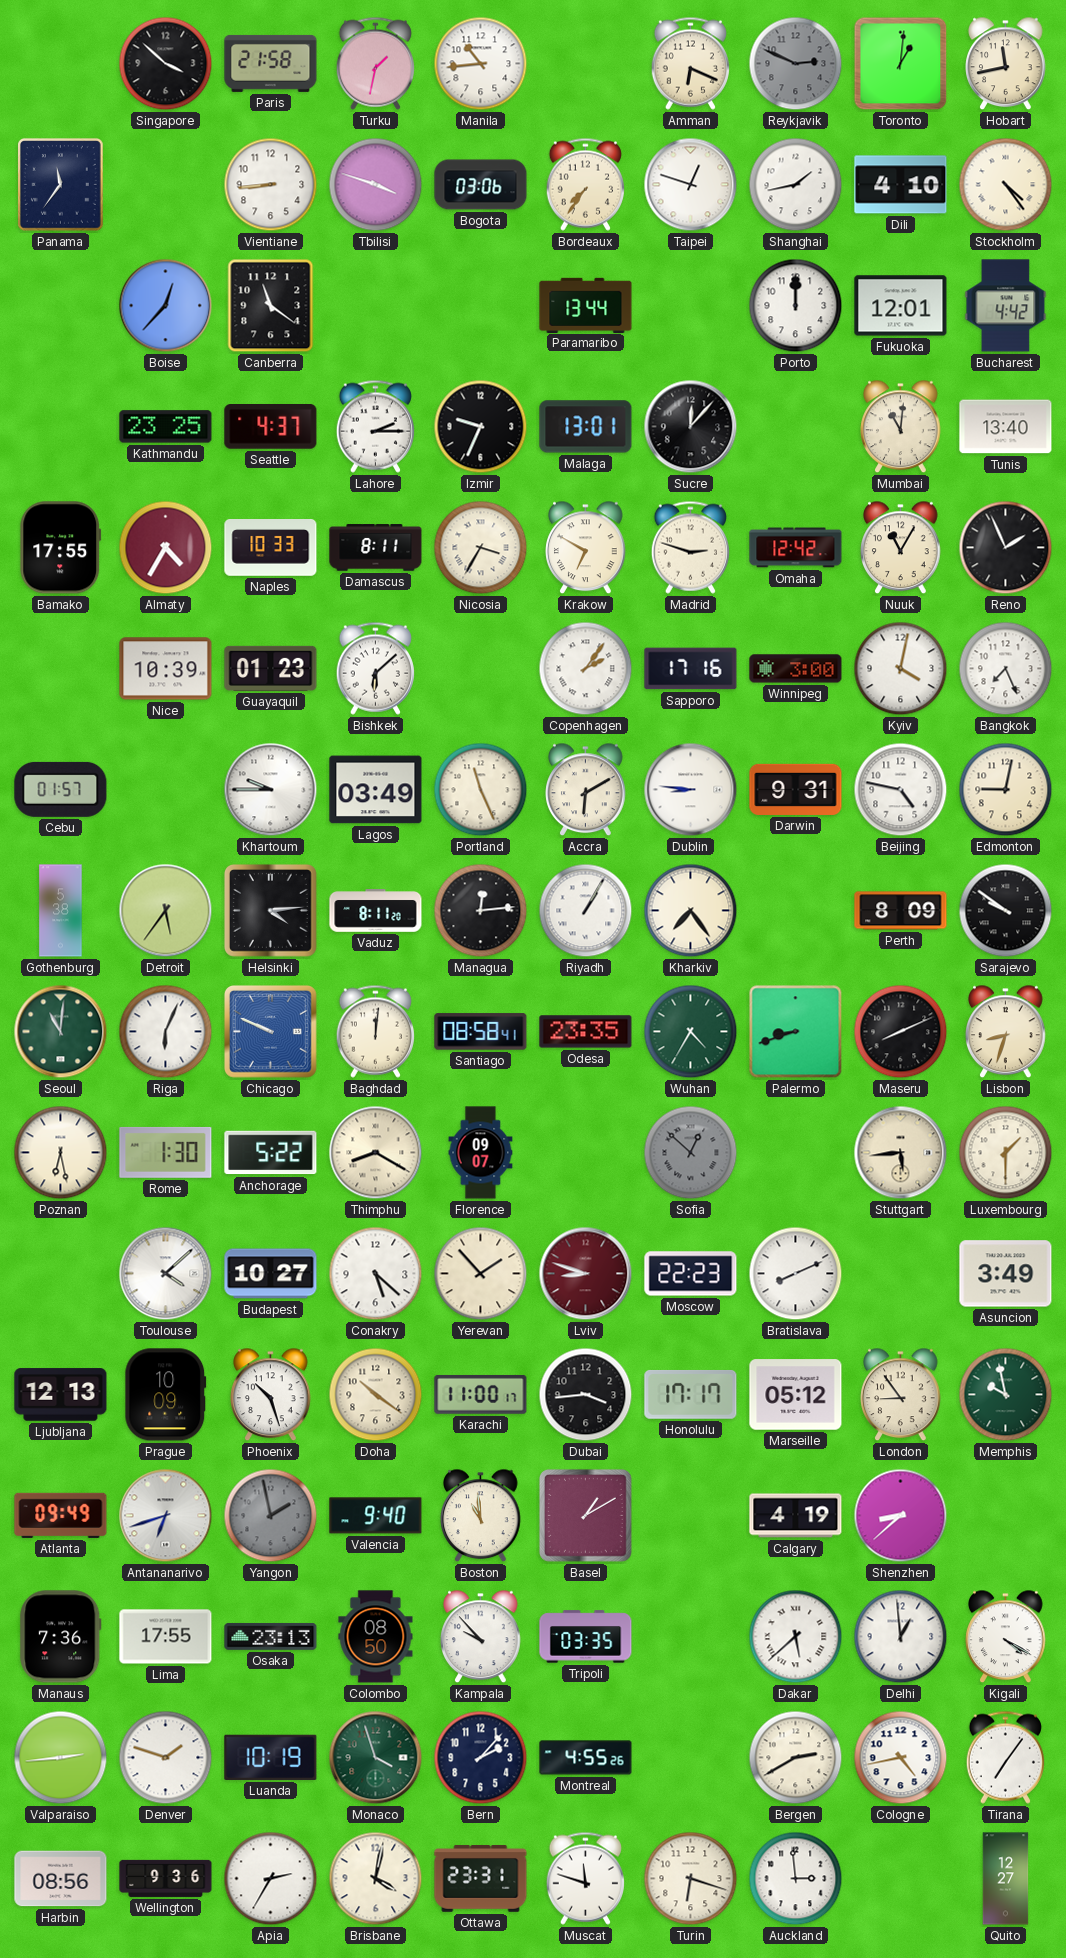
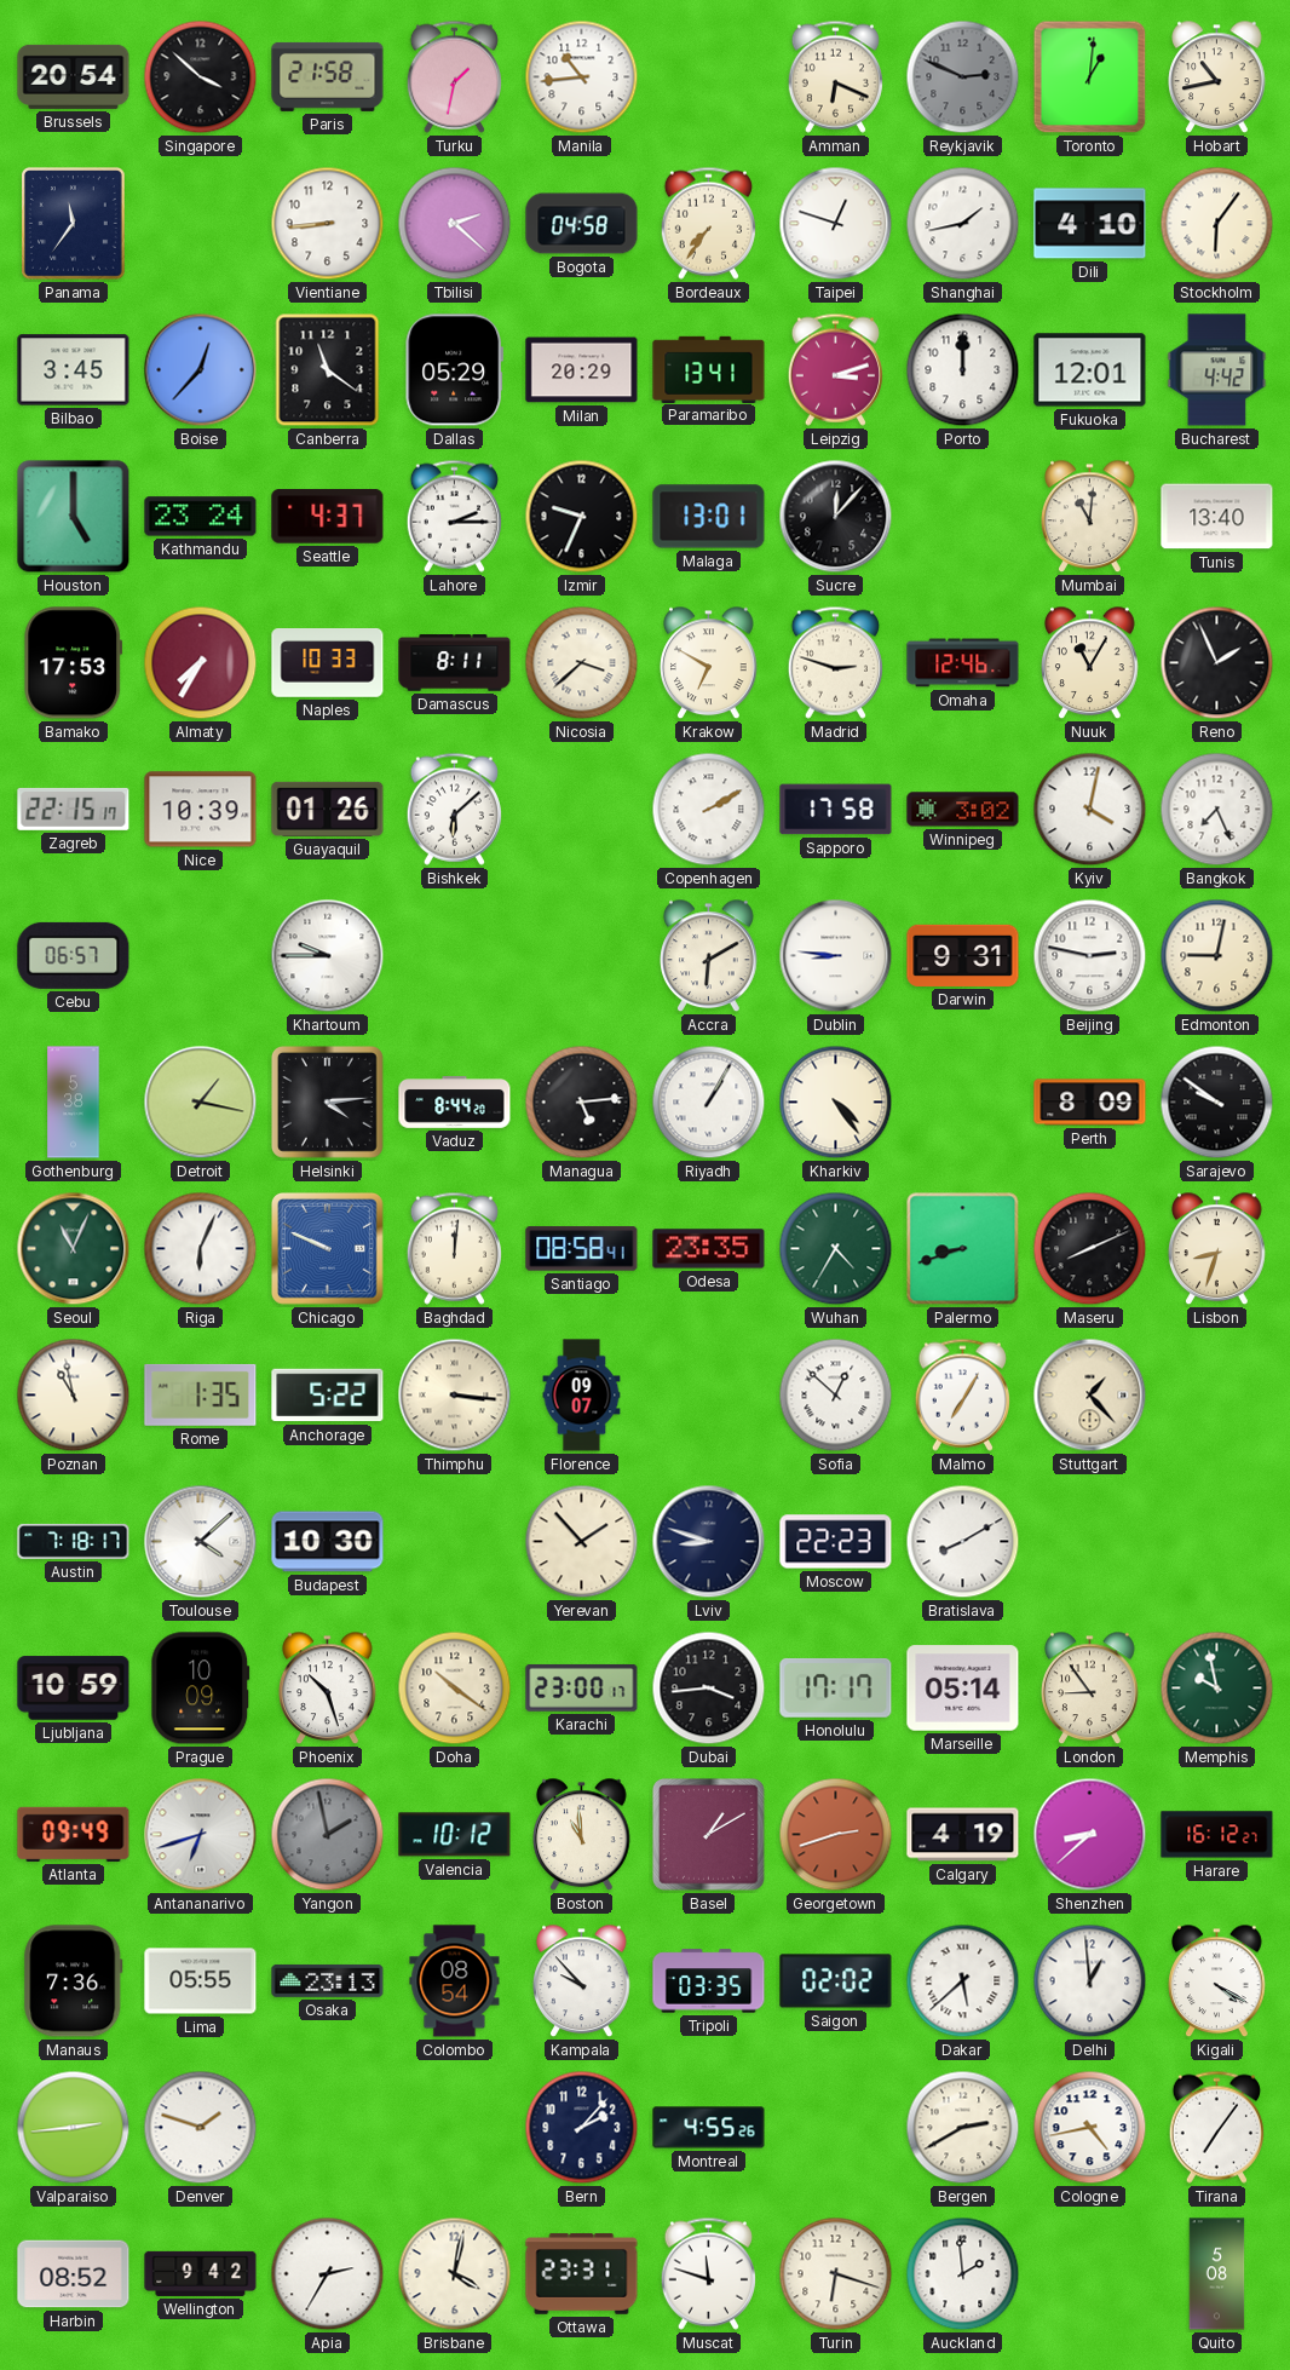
Brussels: none -> 20:54 (74, 76)
Hobart: 11:43 -> 10:43 (1217, 77)
Tbilisi: 3:48 -> 2:22 (455, 224)
Bogota: 03:06 -> 04:58 (582, 224)
Stockholm: 4:24 -> 6:06 (1217, 224)
Bilbao: none -> 3:45 (74, 370)
Dallas: none -> 05:29 (454, 370)
Milan: none -> 20:29 (582, 370)
Paramaribo: 13:44 -> 13:41 (709, 369)
Leipzig: none -> 3:12 (835, 369)
Houston: none -> 5:00 (74, 517)
Kathmandu: 23:25 -> 23:24 (201, 517)
Bamako: 17:55 -> 17:53 (74, 663)
Almaty: 4:35 -> 7:35 (201, 663)
Nicosia: 3:35 -> 3:38 (582, 663)
Omaha: 12:42 -> 12:46 (963, 663)
Zagreb: none -> 22:15 (74, 809)
Guayaquil: 01:23 -> 01:26 (328, 809)
Copenhagen: 2:06 -> 2:10 (709, 810)
Sapporo: 17:16 -> 17:58 (836, 810)
Winnipeg: 3:00 -> 3:02 (963, 810)
Cebu: 01:57 -> 06:57 (74, 955)
Lagos: 03:49 -> none (376, 790)
Portland: 11:26 -> none (481, 790)
Beijing: 4:47 -> 2:47 (1090, 956)
Detroit: 5:36 -> 1:17 (201, 1103)
Vaduz: 8:11 -> 8:44 (455, 1103)
Managua: 12:14 -> 5:14 (582, 1103)
Kharkiv: 7:24 -> 4:24 (836, 1103)
Seoul: 11:01 -> 11:04 (74, 1249)
Poznan: 6:28 -> 10:58 (74, 1396)
Rome: 1:30 -> 1:35 (201, 1394)
Thimphu: 8:20 -> 3:16 (455, 1396)
Sofia dial: grey -> white (836, 1396)
Malmo: none -> 7:05 (962, 1394)
Stuttgart: 5:44 -> 1:23 (1090, 1396)
Luxembourg: 1:30 -> none (1006, 1153)
Austin: none -> 7:18 (74, 1541)
Budapest: 10:27 -> 10:30 (328, 1542)
Conakry: 5:22 -> none (376, 1274)
Lviv dial: burgundy -> navy (709, 1542)
Bratislava: 8:11 -> 8:10 (963, 1542)
Asuncion: 3:49 -> none (1006, 1274)
Ljubljana: 12:13 -> 10:59 (74, 1689)
Karachi: 11:00 -> 23:00 (582, 1687)
Marseille: 05:12 -> 05:14 (963, 1689)
Valencia: 9:40 -> 10:12 (455, 1835)
Georgetown: none -> 2:42 (836, 1835)
Harare: none -> 16:12 (1217, 1835)
Lima: 17:55 -> 05:55 (201, 1981)
Colombo: 08:50 -> 08:54 (455, 1981)
Saigon: none -> 02:02 (836, 1981)
Luanda: 10:19 -> none (271, 1757)
Monaco: 3:57 -> none (376, 1758)
Harbin: 08:56 -> 08:52 (74, 2274)
Wellington: 9:36 -> 9:42 (201, 2273)
Auckland: 2:59 -> 1:59 (963, 2274)
Quito: 12:27 -> 5:08 (1217, 2274)
